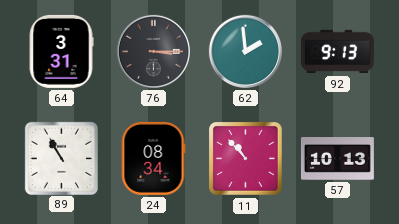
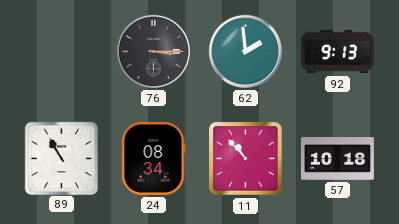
64: 3:31 -> none (61, 51)
57: 10:13 -> 10:18 (337, 159)
